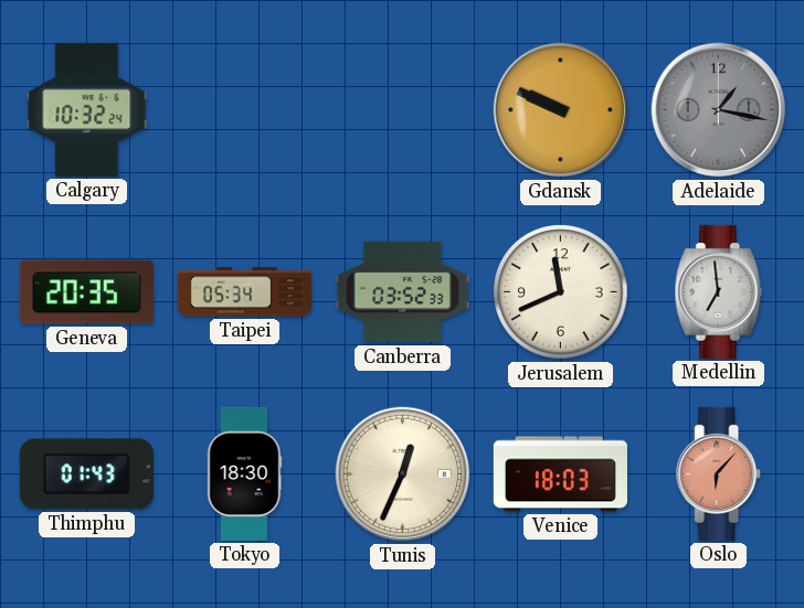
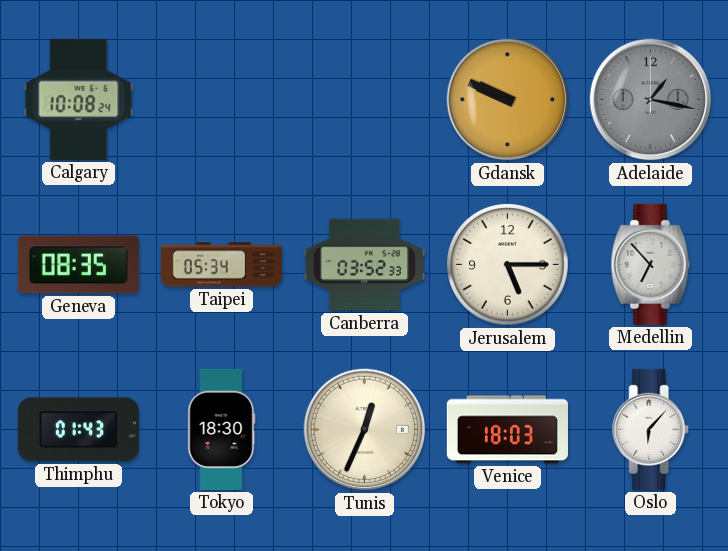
Calgary: 10:32 -> 10:08 (79, 99)
Geneva: 20:35 -> 08:35 (78, 265)
Jerusalem: 11:41 -> 5:15 (508, 265)
Medellin: 6:59 -> 6:53 (651, 264)
Oslo dial: salmon -> white (651, 429)
